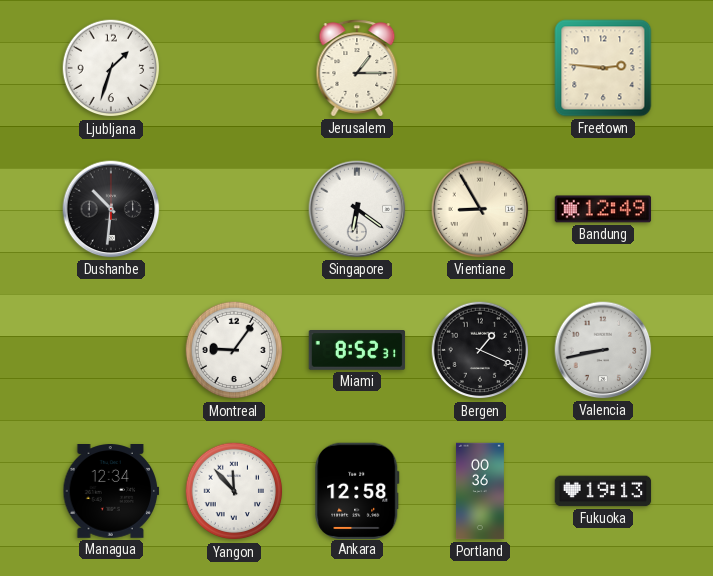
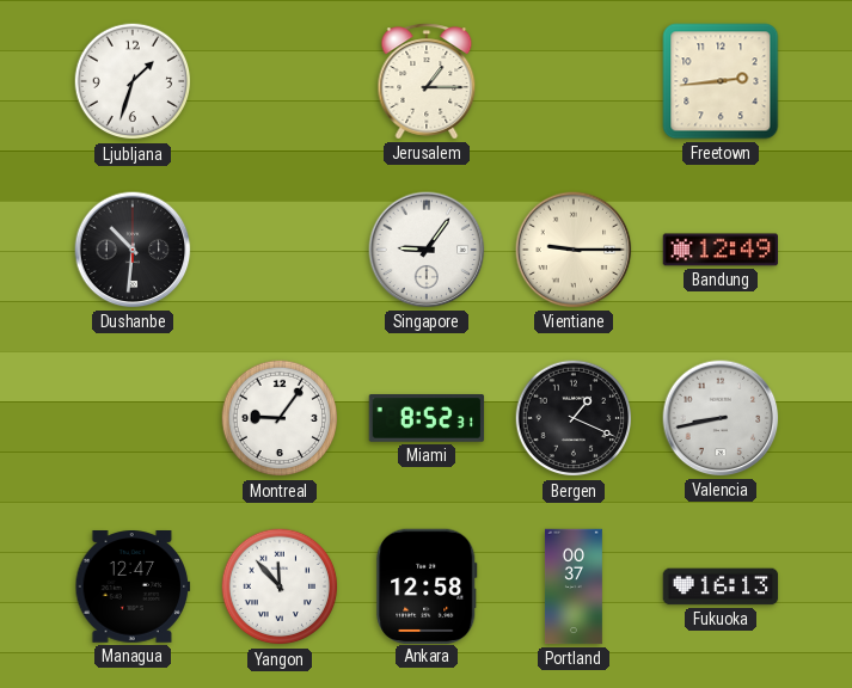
Freetown: 2:46 -> 2:44 (721, 81)
Singapore: 6:21 -> 9:06 (427, 250)
Vientiane: 8:55 -> 9:15 (574, 250)
Managua: 12:34 -> 12:47 (133, 588)
Portland: 00:36 -> 00:37 (574, 586)
Fukuoka: 19:13 -> 16:13 (721, 586)
